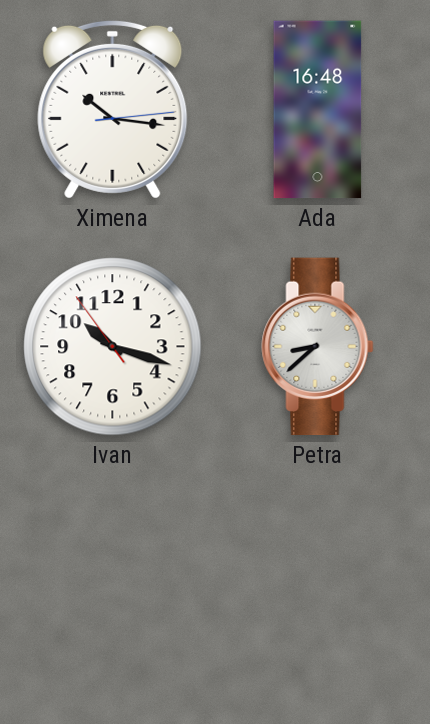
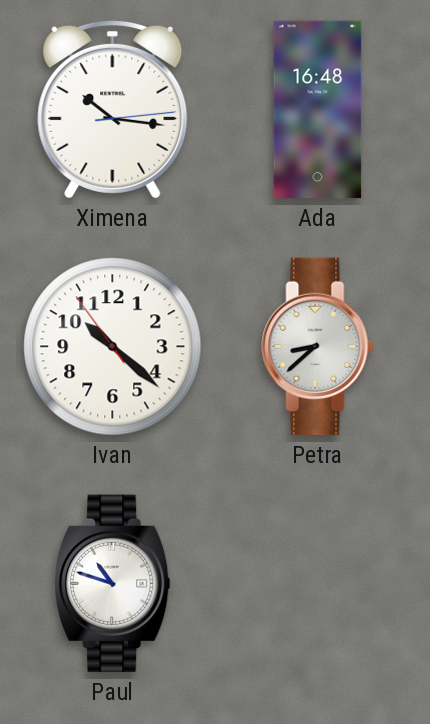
Ivan: 10:17 -> 10:21 (113, 347)
Paul: none -> 10:48 (113, 584)
